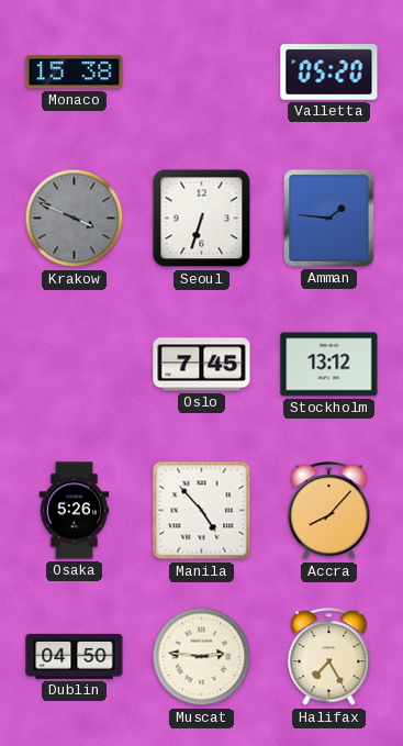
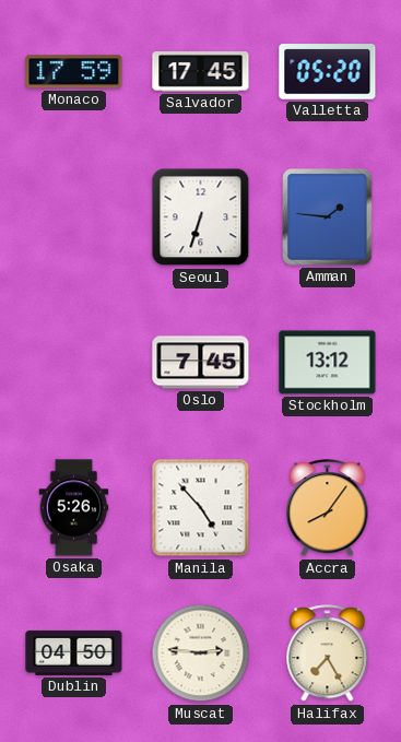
Monaco: 15:38 -> 17:59 (74, 72)
Salvador: none -> 17:45 (201, 72)
Krakow: 3:49 -> none (75, 219)
Accra: 8:07 -> 8:06 (328, 508)
